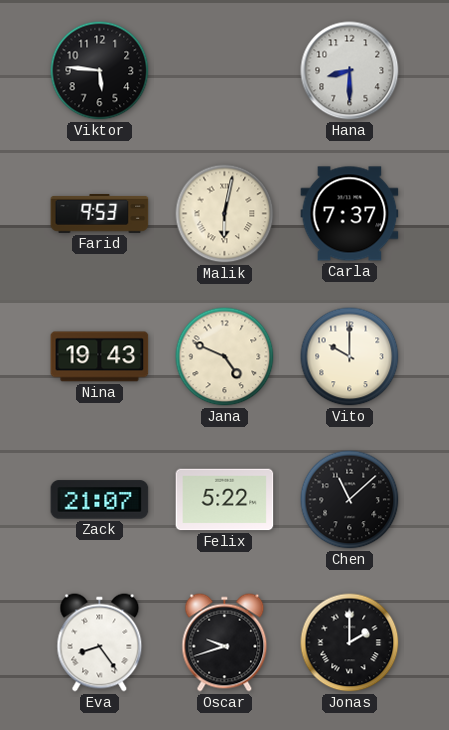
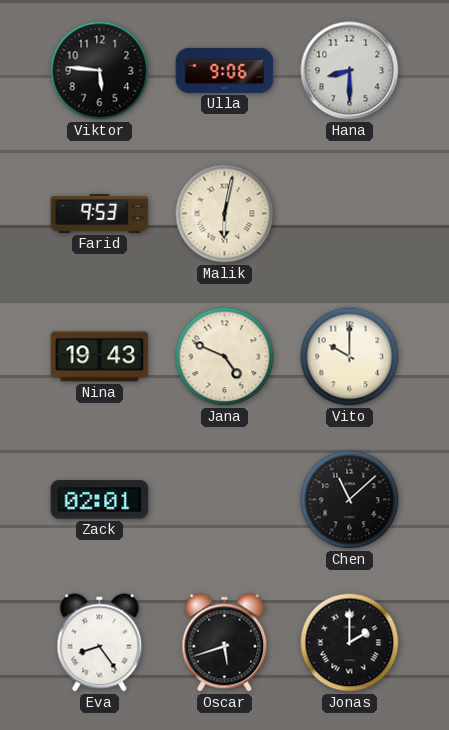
Ulla: none -> 9:06 (225, 70)
Carla: 7:37 -> none (350, 214)
Zack: 21:07 -> 02:01 (100, 500)
Felix: 5:22 -> none (225, 500)
Oscar: 9:42 -> 5:42 (225, 643)
